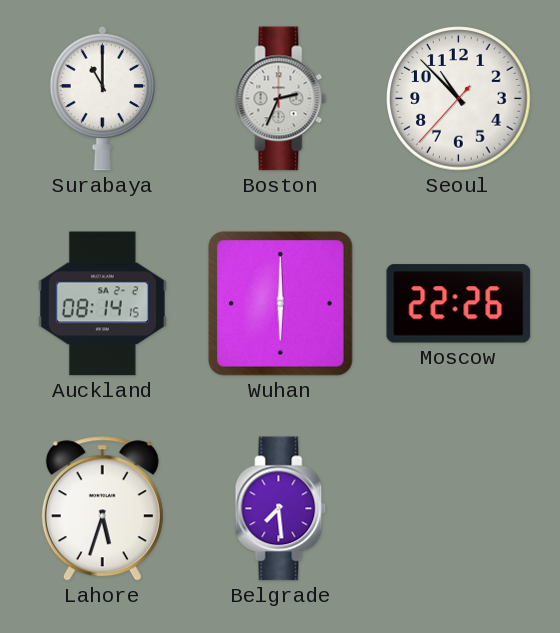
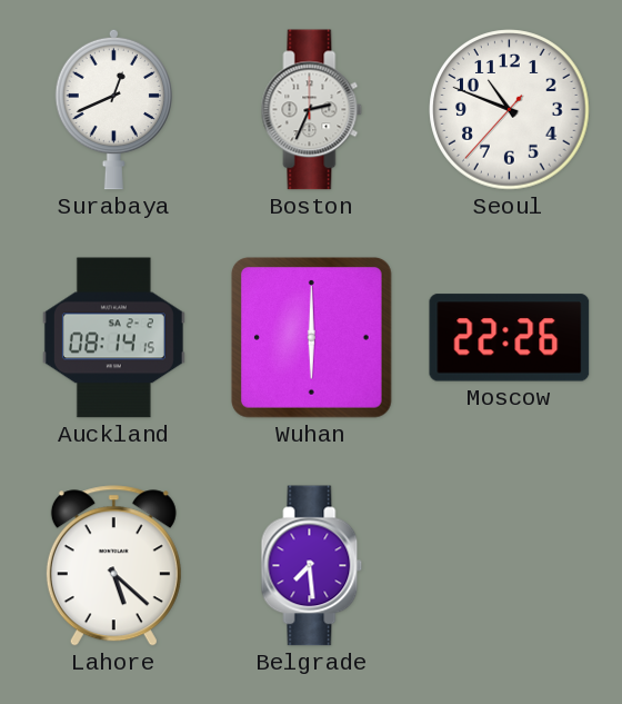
Surabaya: 11:00 -> 12:41 (113, 109)
Seoul: 10:52 -> 10:48 (510, 110)
Lahore: 5:33 -> 5:22 (113, 566)
